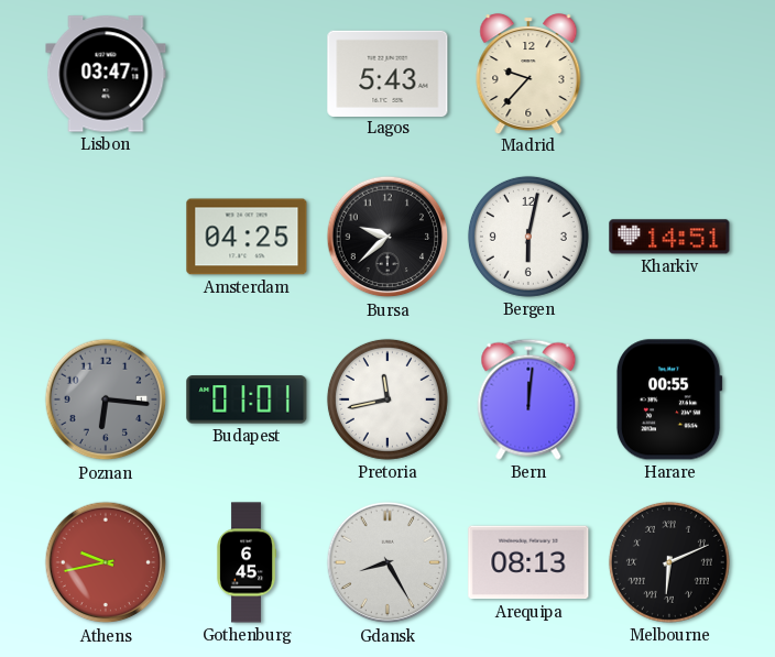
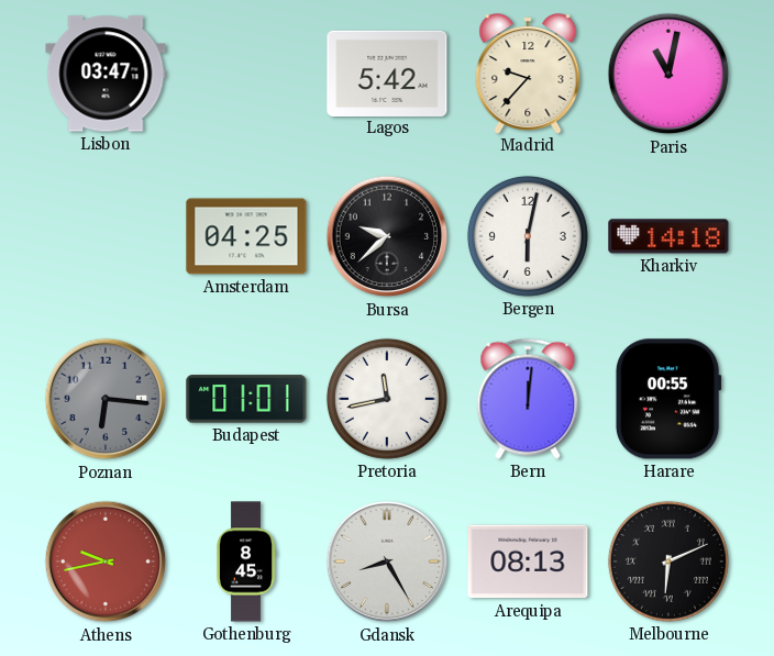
Lagos: 5:43 -> 5:42 (387, 73)
Paris: none -> 11:02 (668, 74)
Kharkiv: 14:51 -> 14:18 (668, 236)
Gothenburg: 6:45 -> 8:45 (246, 562)
